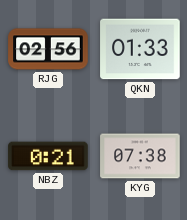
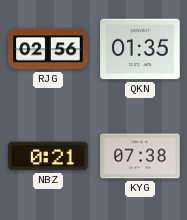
QKN: 01:33 -> 01:35 (140, 49)
